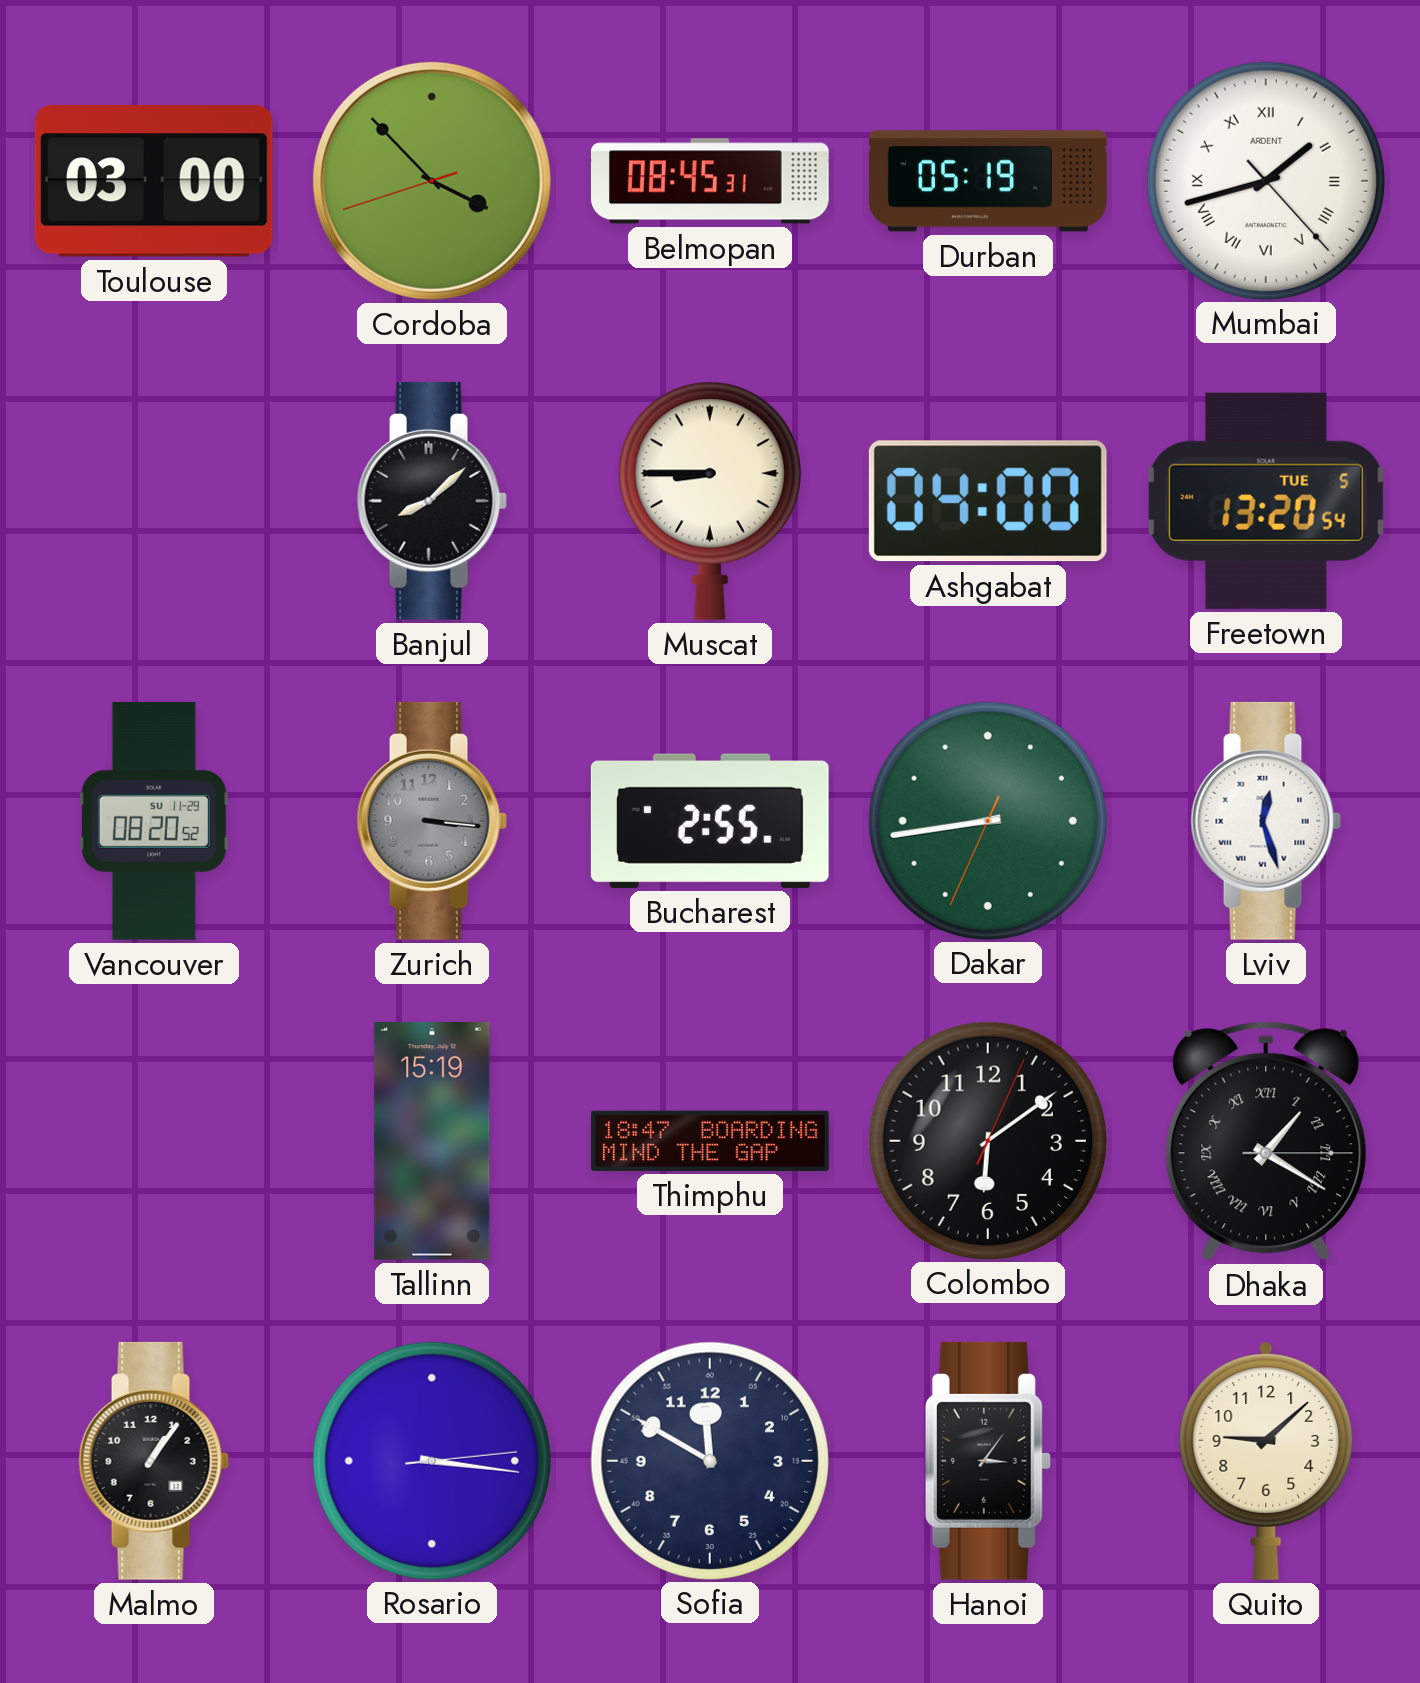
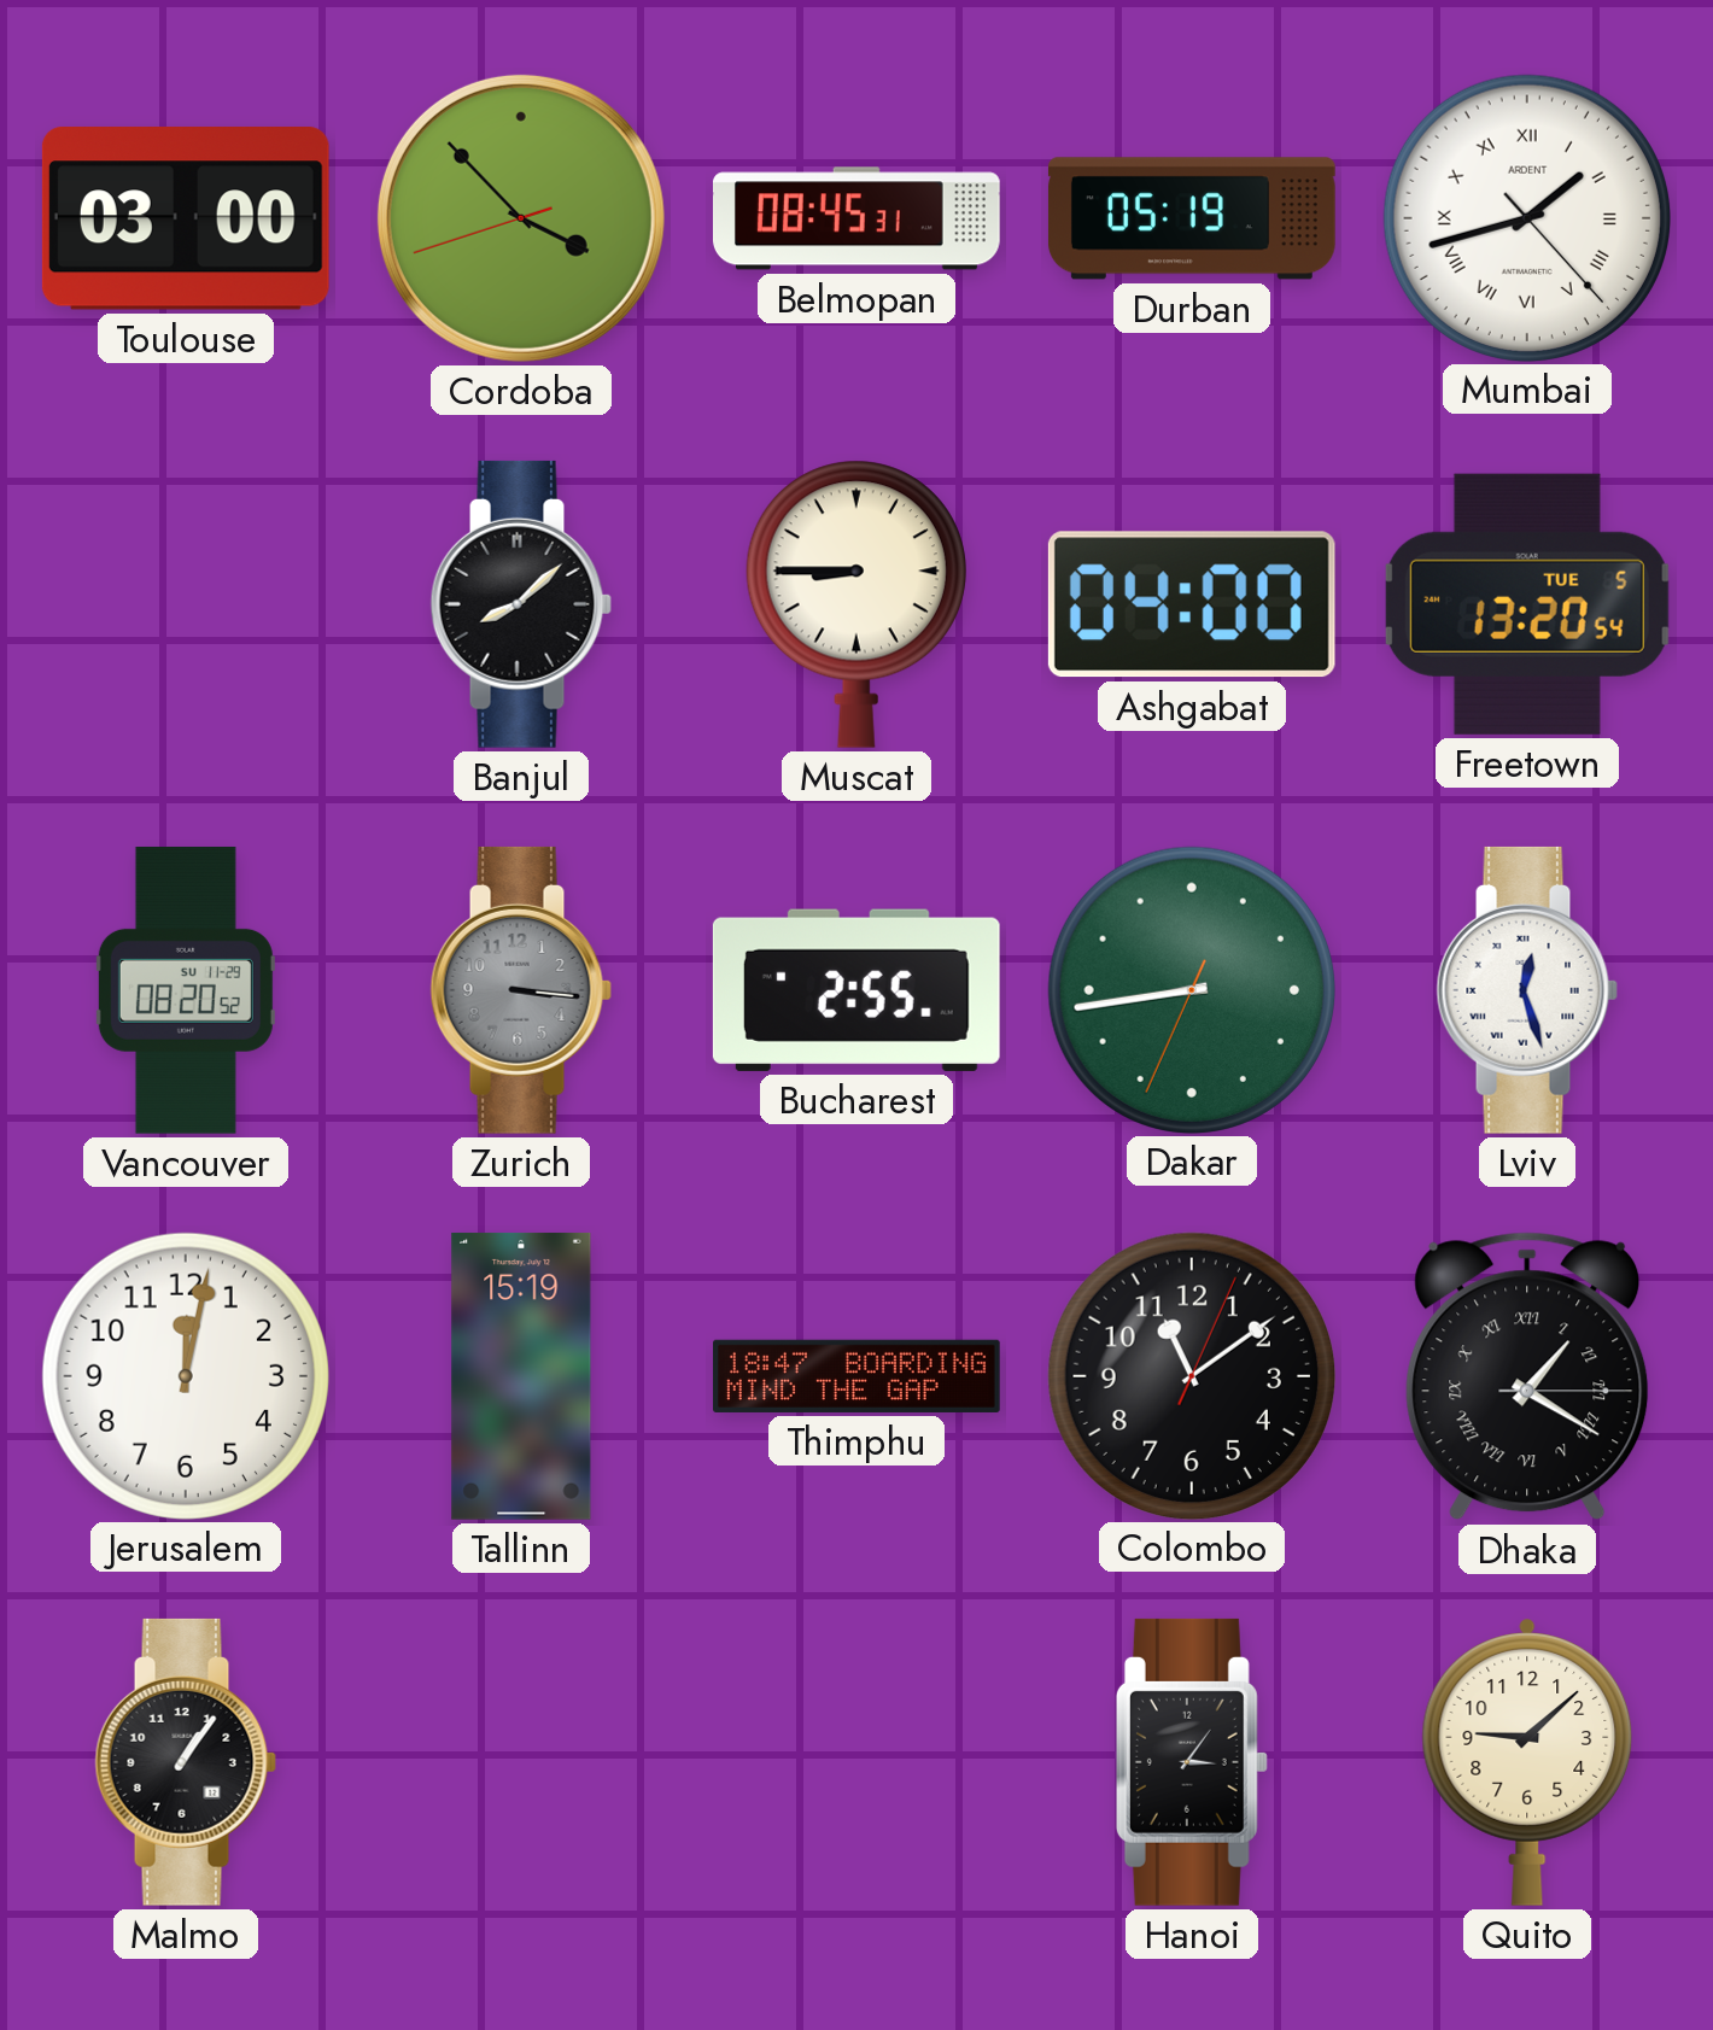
Jerusalem: none -> 12:02 (185, 1375)
Colombo: 6:09 -> 11:09 (1191, 1375)
Rosario: 3:16 -> none (431, 1460)
Sofia: 11:50 -> none (709, 1460)
